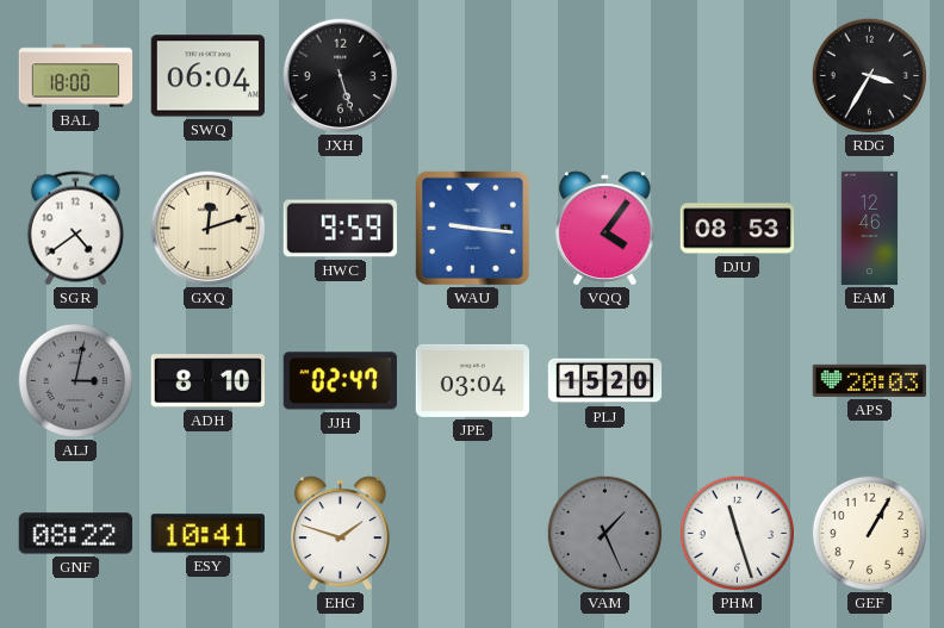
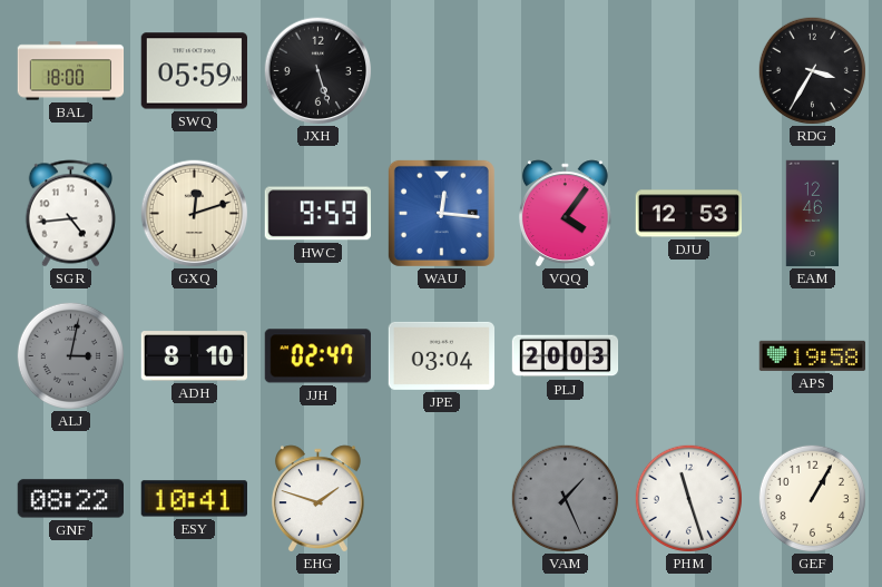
SWQ: 06:04 -> 05:59 (194, 71)
SGR: 4:39 -> 4:44 (70, 214)
WAU: 9:16 -> 12:16 (441, 213)
DJU: 08:53 -> 12:53 (689, 214)
PLJ: 15:20 -> 20:03 (566, 356)
APS: 20:03 -> 19:58 (813, 355)
